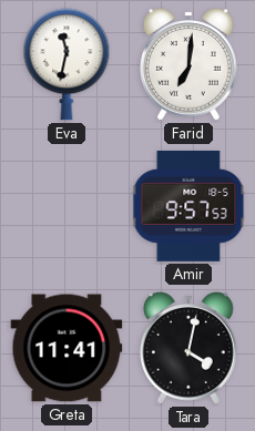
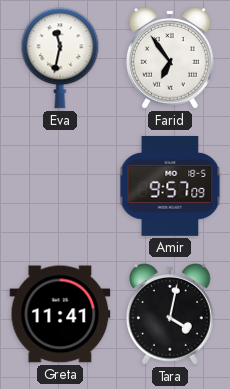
Farid: 7:01 -> 6:54 (171, 59)
Amir: 9:57:53 -> 9:57:09 (170, 186)
